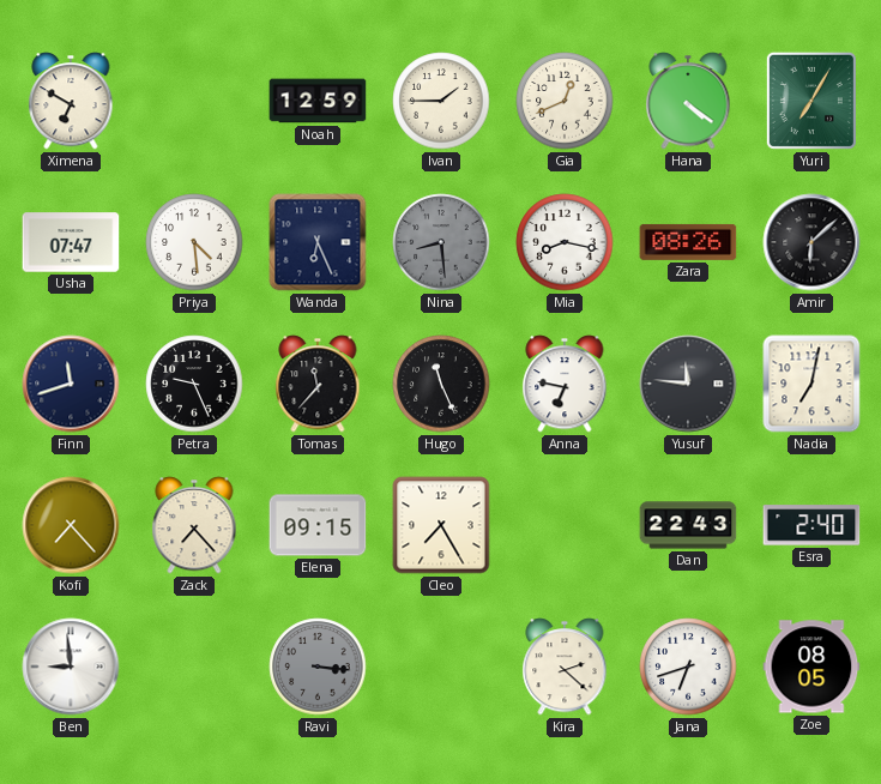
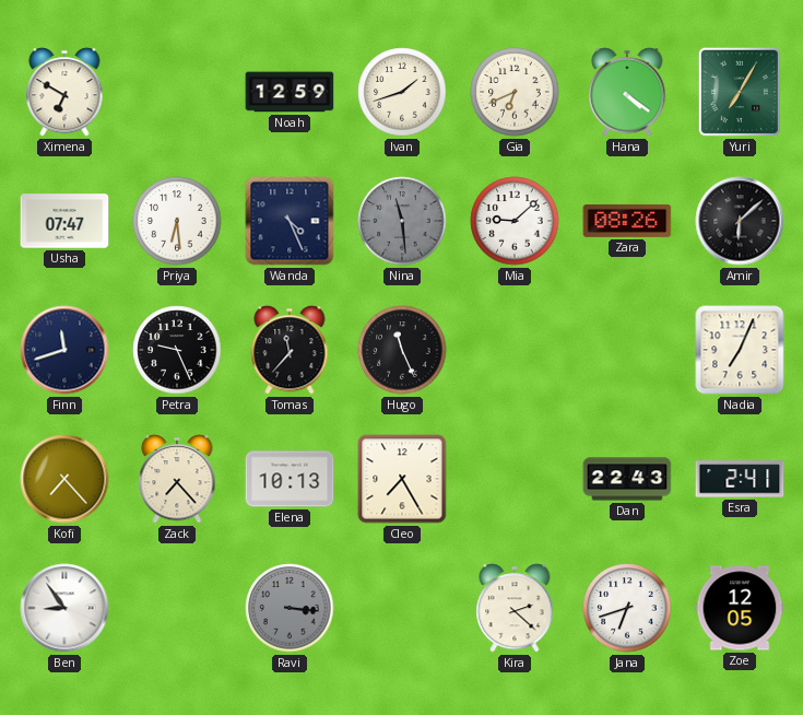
Ivan: 1:45 -> 1:42 (402, 92)
Gia: 12:41 -> 6:41 (515, 92)
Priya: 4:29 -> 6:29 (177, 221)
Wanda: 6:26 -> 4:26 (290, 221)
Nina: 8:29 -> 11:29 (402, 221)
Mia: 8:17 -> 9:08 (515, 221)
Anna: 6:47 -> none (565, 384)
Yusuf: 11:46 -> none (688, 384)
Nadia: 7:02 -> 7:04 (740, 350)
Elena: 09:15 -> 10:13 (290, 479)
Esra: 2:40 -> 2:41 (740, 479)
Ben: 8:59 -> 8:54 (64, 608)
Zoe: 08:05 -> 12:05 (740, 608)
